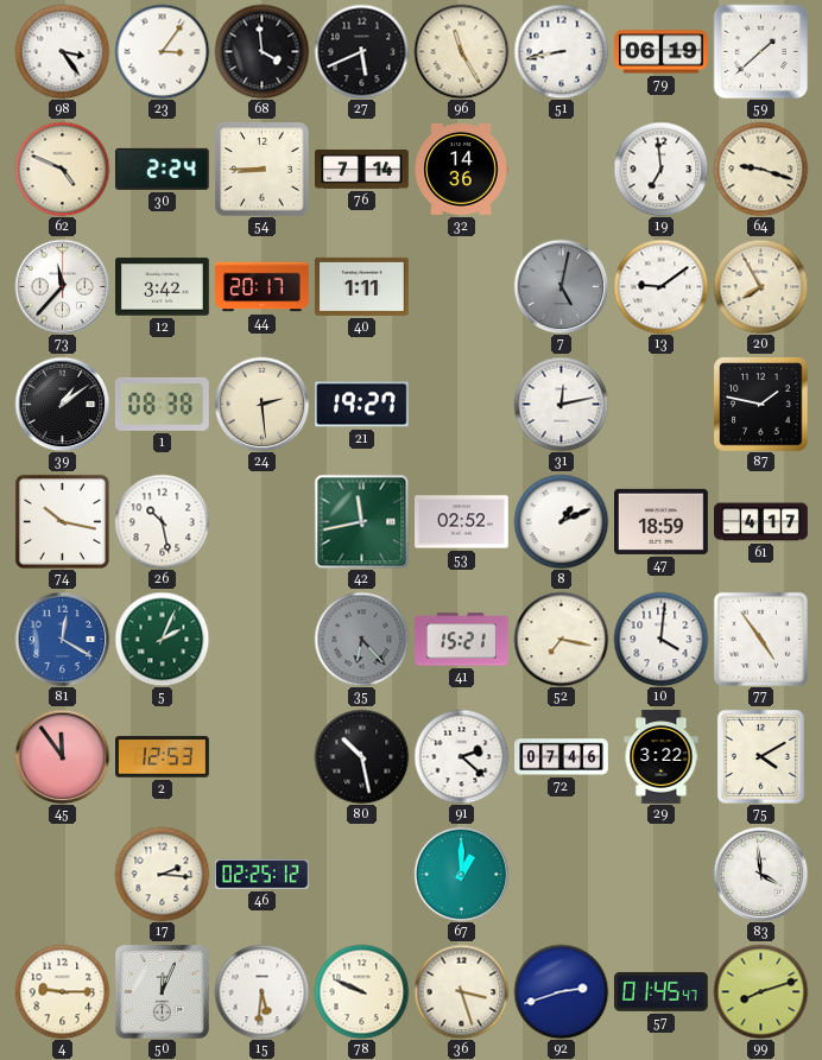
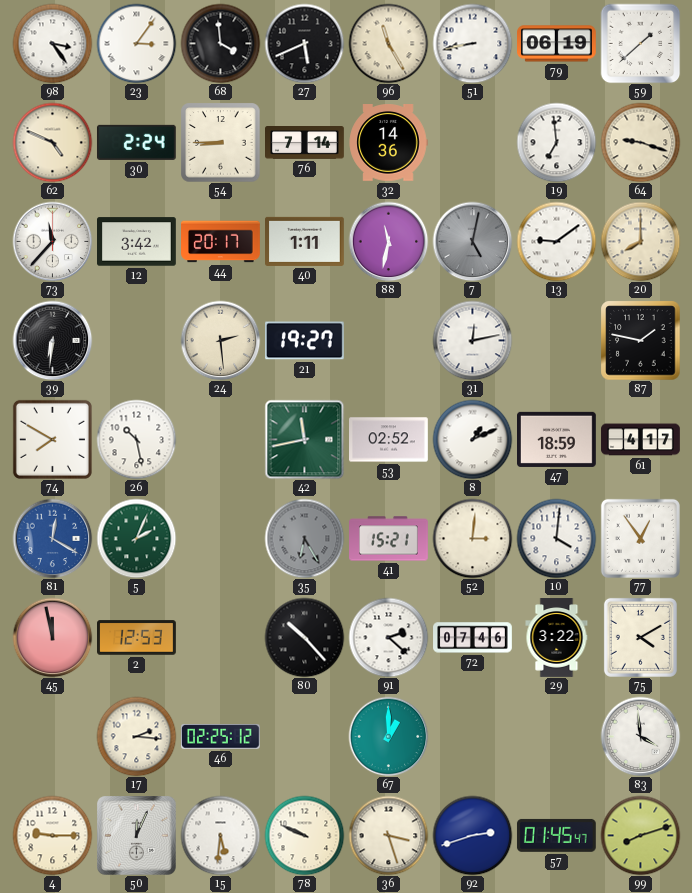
88: none -> 11:32 (388, 241)
20: 7:55 -> 8:00 (640, 241)
39: 1:09 -> 6:31 (52, 340)
1: 08:38 -> none (162, 404)
74: 10:17 -> 7:50 (52, 439)
35: 6:23 -> 6:25 (304, 538)
52: 7:17 -> 3:01 (472, 538)
77: 4:54 -> 12:54 (640, 538)
45: 11:54 -> 11:58 (52, 637)
80: 10:28 -> 10:23 (304, 637)
